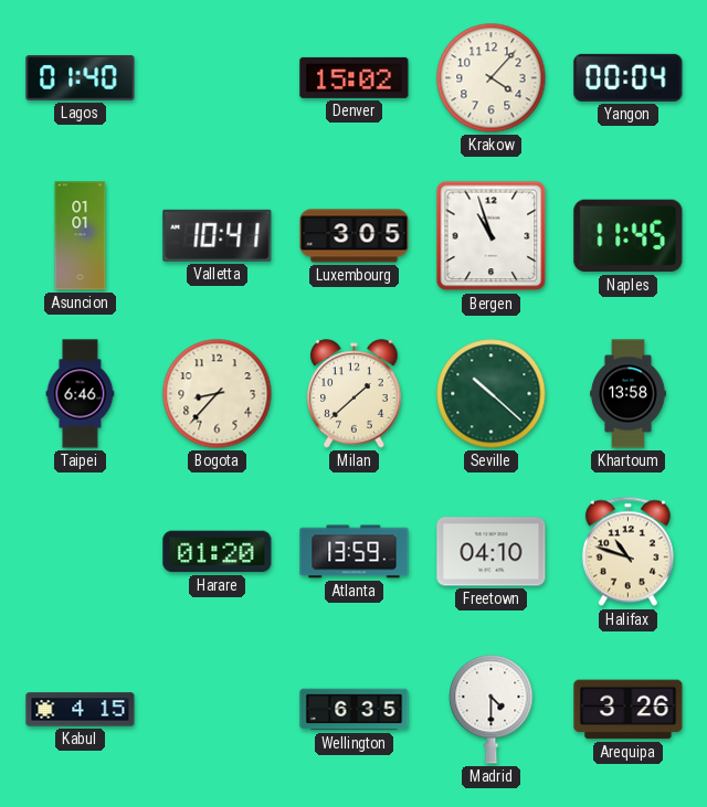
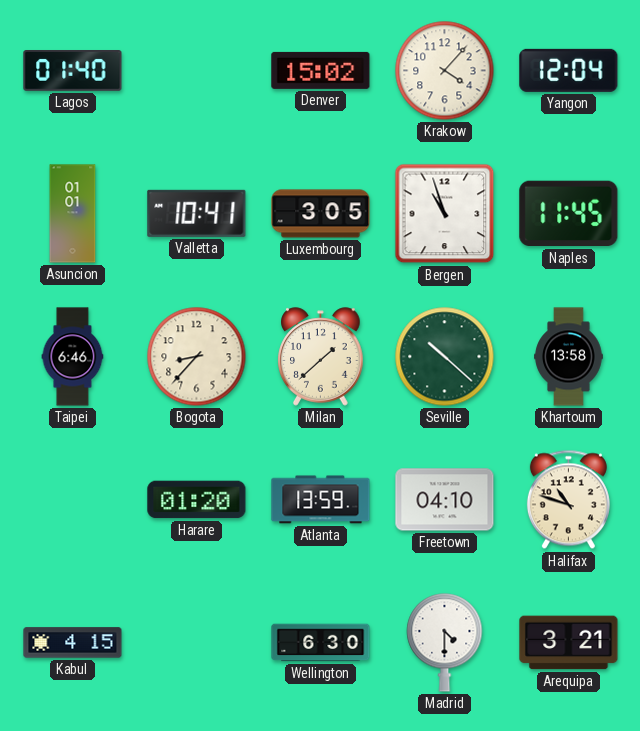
Yangon: 00:04 -> 12:04 (569, 70)
Wellington: 6:35 -> 6:30 (321, 643)
Arequipa: 3:26 -> 3:21 (569, 643)
